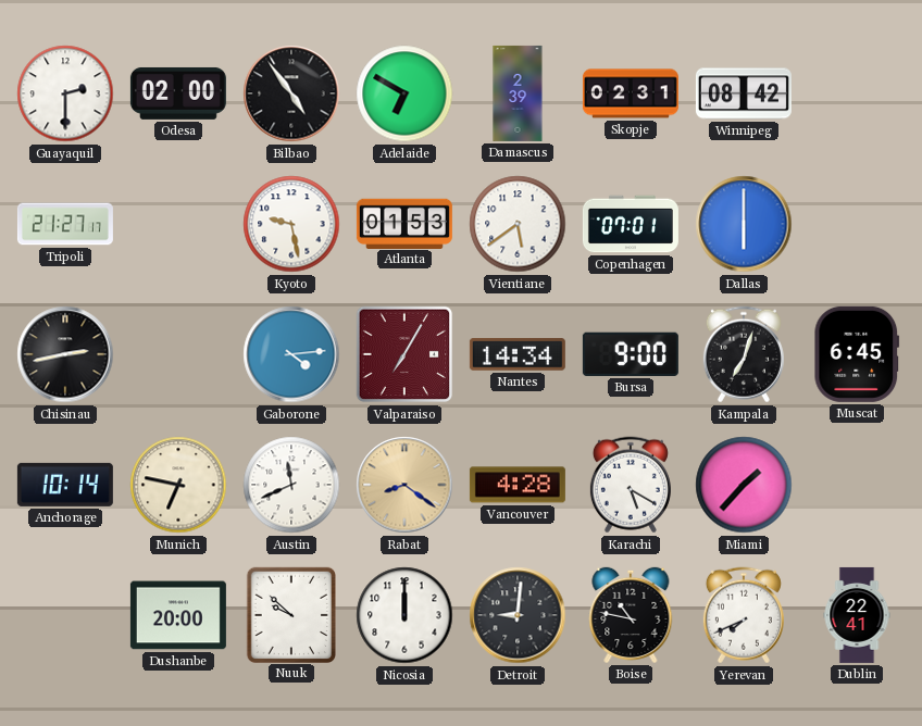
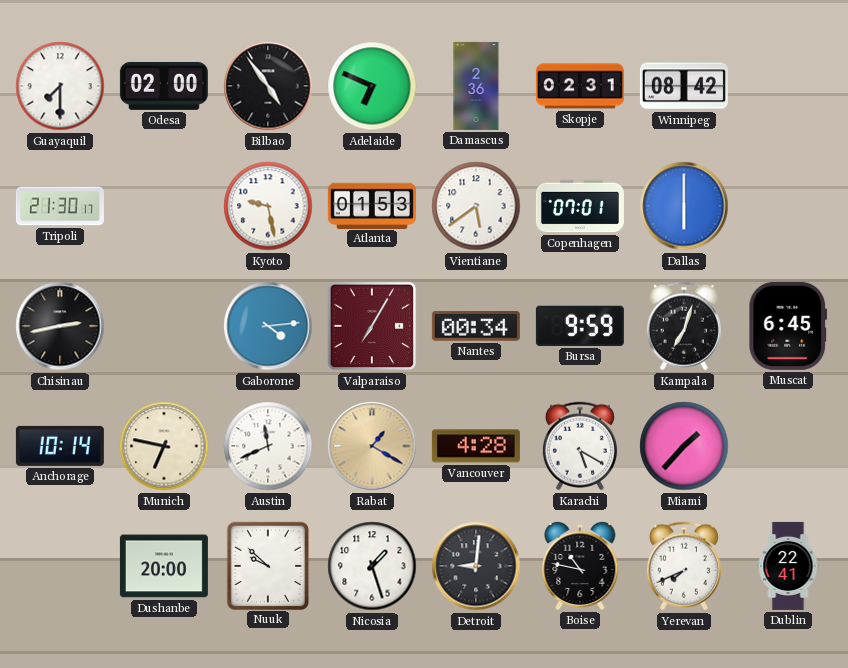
Guayaquil: 2:30 -> 7:30 (60, 86)
Adelaide: 6:50 -> 6:49 (372, 86)
Damascus: 2:39 -> 2:36 (476, 86)
Tripoli: 21:27 -> 21:30 (60, 206)
Nantes: 14:34 -> 00:34 (476, 327)
Bursa: 9:00 -> 9:59 (580, 326)
Rabat: 8:21 -> 1:20 (372, 446)
Nicosia: 12:00 -> 1:27 (372, 566)
